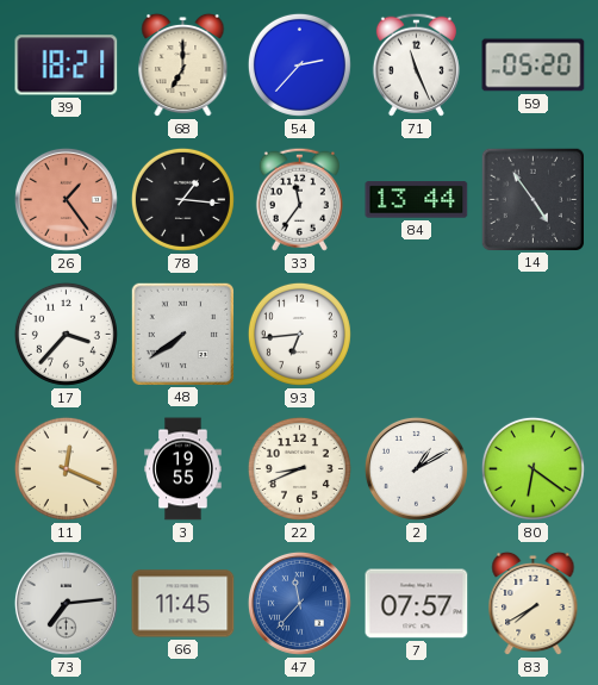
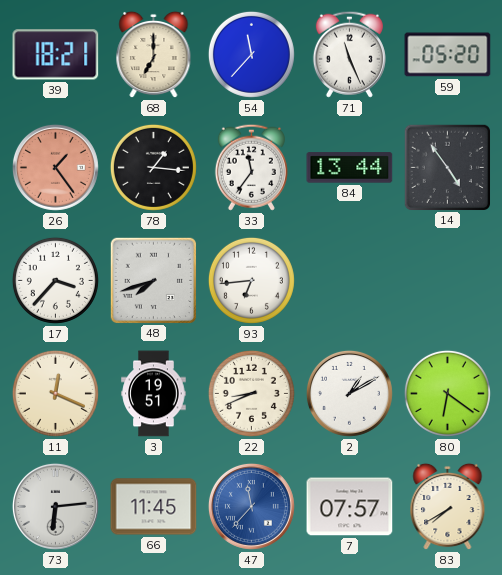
54: 2:37 -> 11:37 (251, 54)
48: 7:39 -> 7:42 (153, 280)
3: 19:55 -> 19:51 (154, 394)
73: 7:14 -> 6:14 (55, 506)
